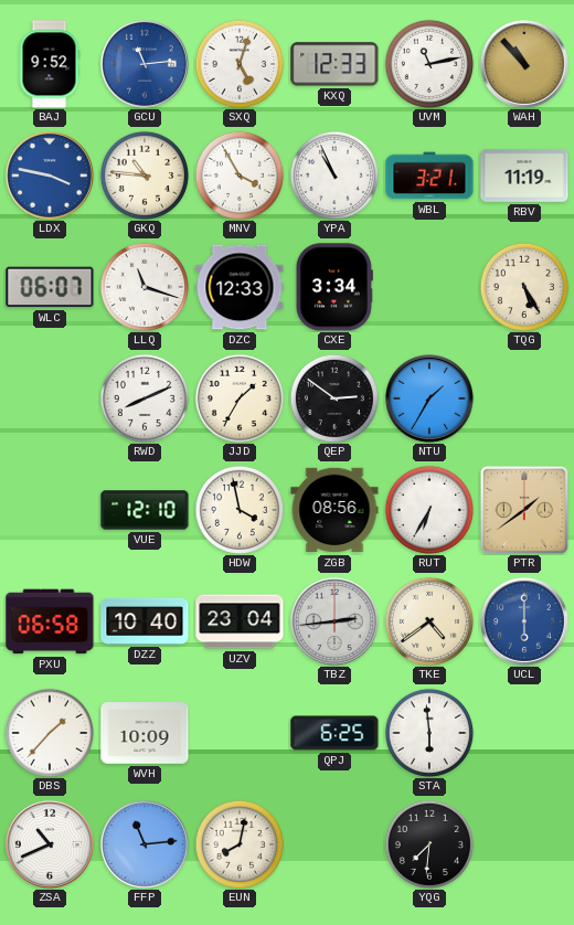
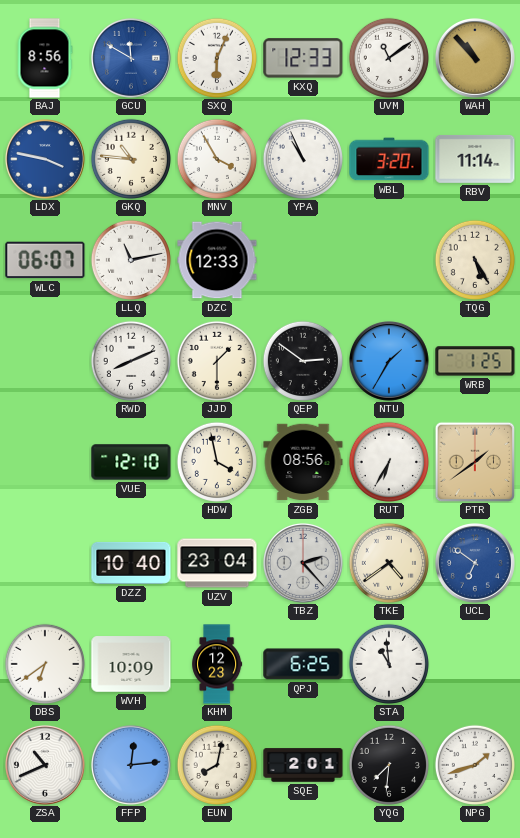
BAJ: 9:52 -> 8:56 (45, 58)
GCU: 11:14 -> 11:50 (131, 58)
SXQ: 5:03 -> 6:04 (217, 58)
UVM: 11:13 -> 11:09 (389, 58)
WBL: 3:21 -> 3:20 (389, 159)
RBV: 11:19 -> 11:14 (475, 159)
LLQ: 11:18 -> 11:13 (131, 260)
CXE: 3:34 -> none (334, 287)
JJD: 1:35 -> 1:30 (217, 361)
WRB: none -> 1:25 (475, 361)
PXU: 06:58 -> none (50, 621)
TBZ: 2:44 -> 2:23 (303, 563)
UCL: 6:00 -> 6:51 (475, 563)
DBS: 1:37 -> 6:39 (45, 664)
KHM: none -> 12:23 (217, 664)
STA: 5:59 -> 10:59 (389, 664)
FFP: 11:14 -> 12:14 (131, 765)
SQE: none -> 2:01 (303, 765)
NPG: none -> 1:42 (475, 765)
